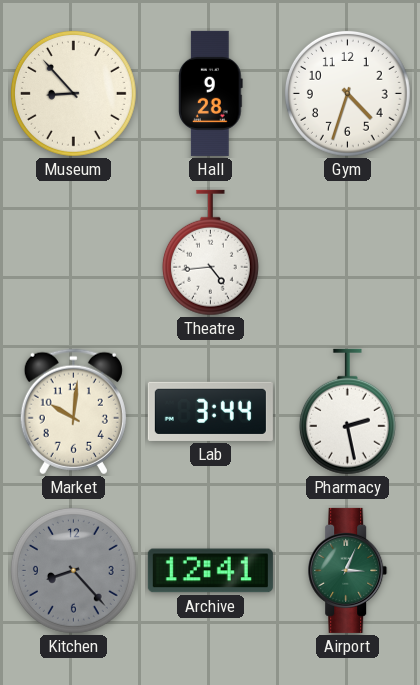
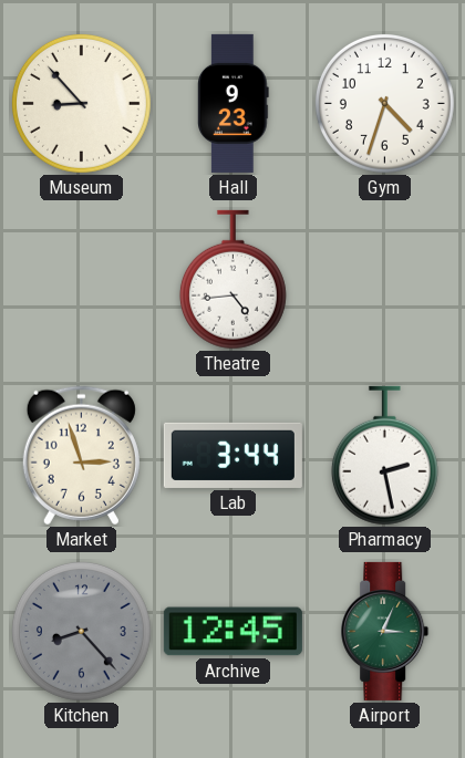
Hall: 9:28 -> 9:23 (234, 103)
Market: 10:01 -> 2:57 (81, 456)
Archive: 12:41 -> 12:45 (232, 632)
